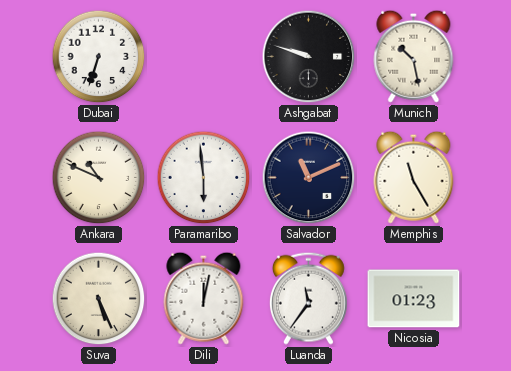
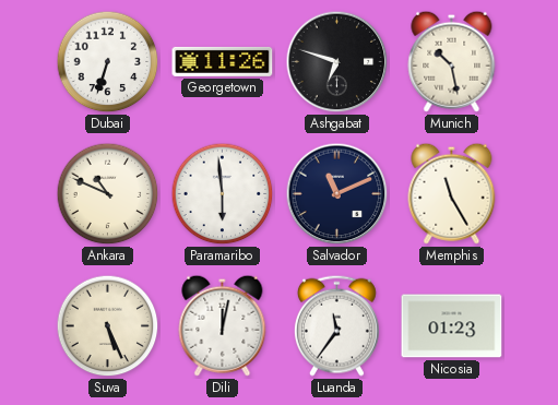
Georgetown: none -> 11:26 (223, 61)
Ashgabat: 9:48 -> 6:48 (337, 62)
